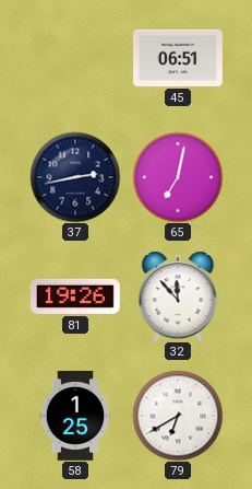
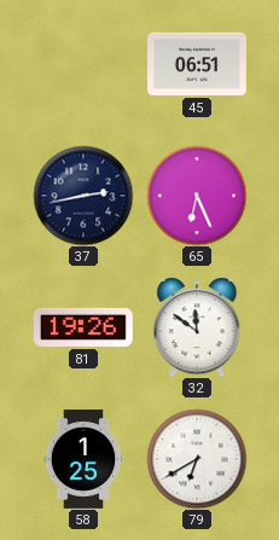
65: 7:02 -> 6:26 (197, 196)
32: 11:53 -> 11:51 (197, 327)
